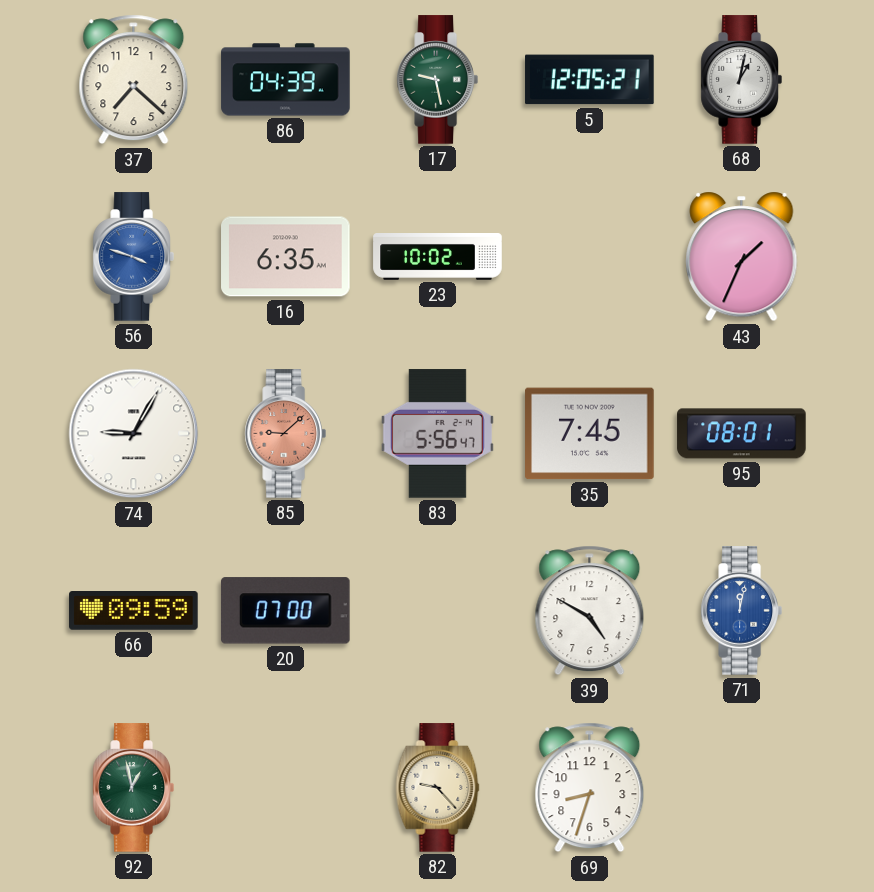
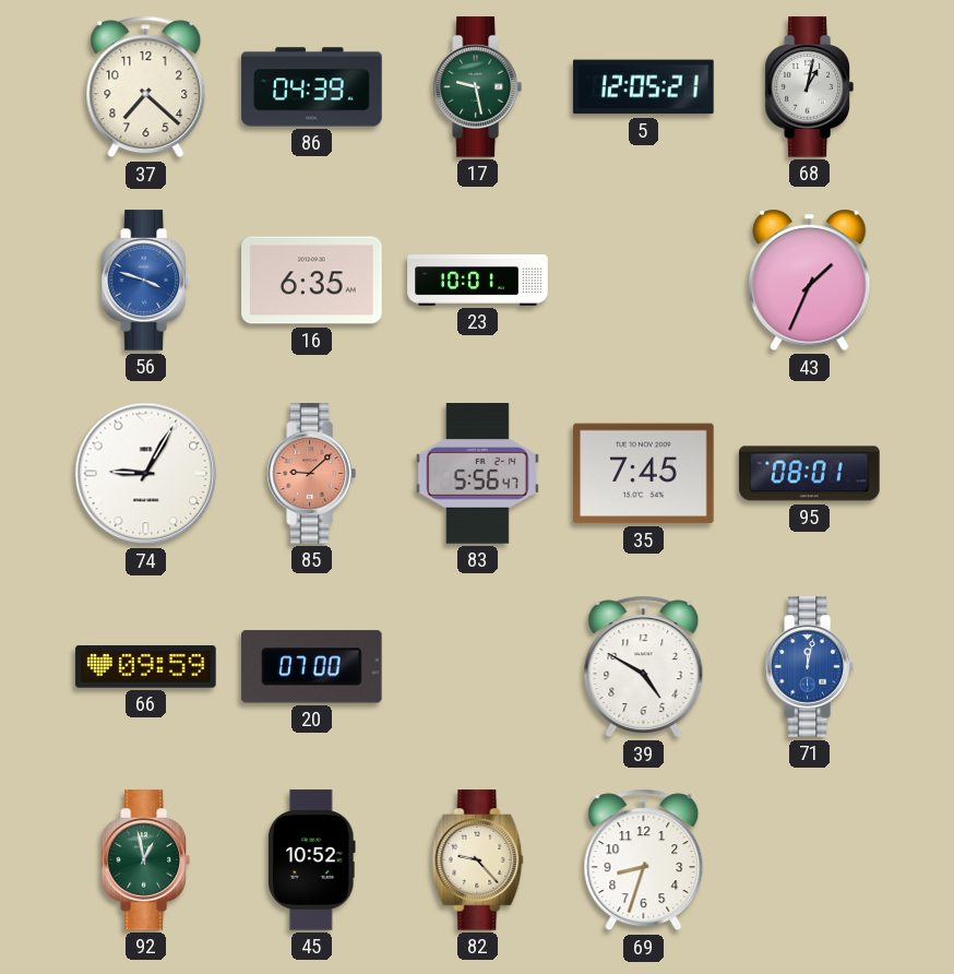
23: 10:02 -> 10:01 (478, 281)
45: none -> 10:52 (312, 860)
